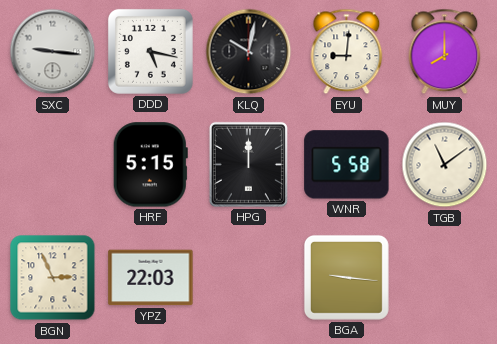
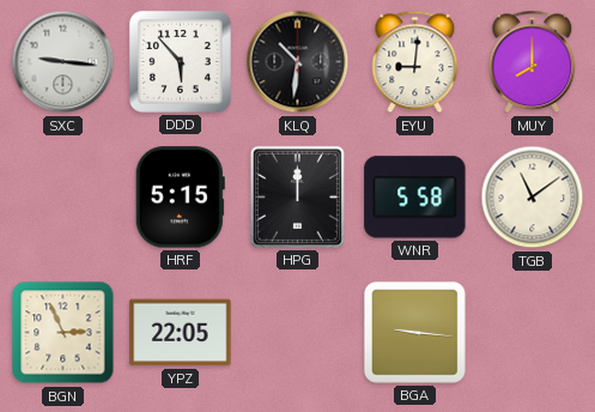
DDD: 5:17 -> 5:53 (180, 61)
KLQ: 10:02 -> 10:31 (298, 62)
YPZ: 22:03 -> 22:05 (181, 333)
